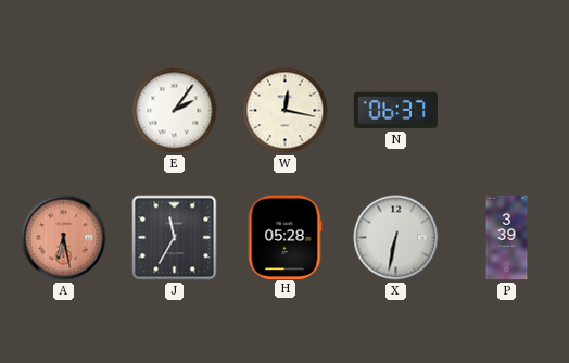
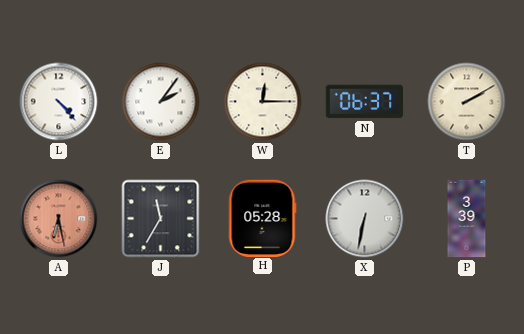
L: none -> 4:23 (59, 102)
W: 12:17 -> 12:15 (263, 102)
T: none -> 2:10 (467, 102)
